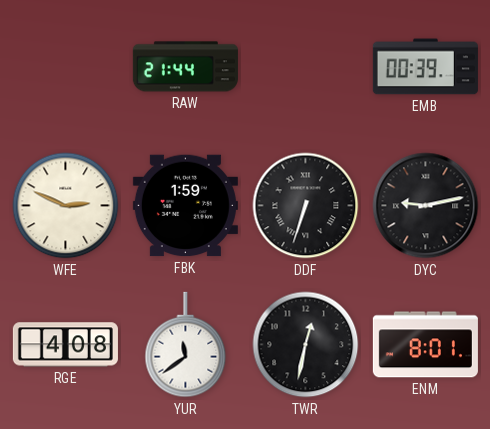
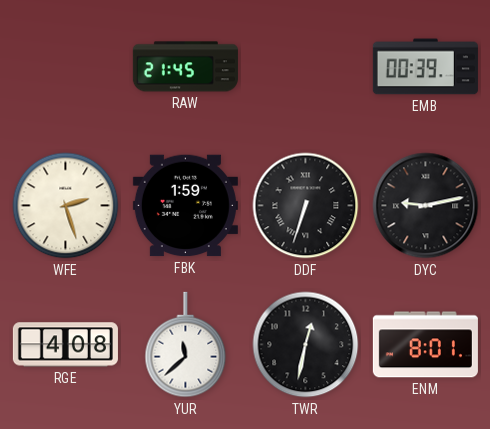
RAW: 21:44 -> 21:45 (185, 67)
WFE: 2:49 -> 2:27 (66, 206)
YUR: 11:39 -> 11:38 (186, 345)
